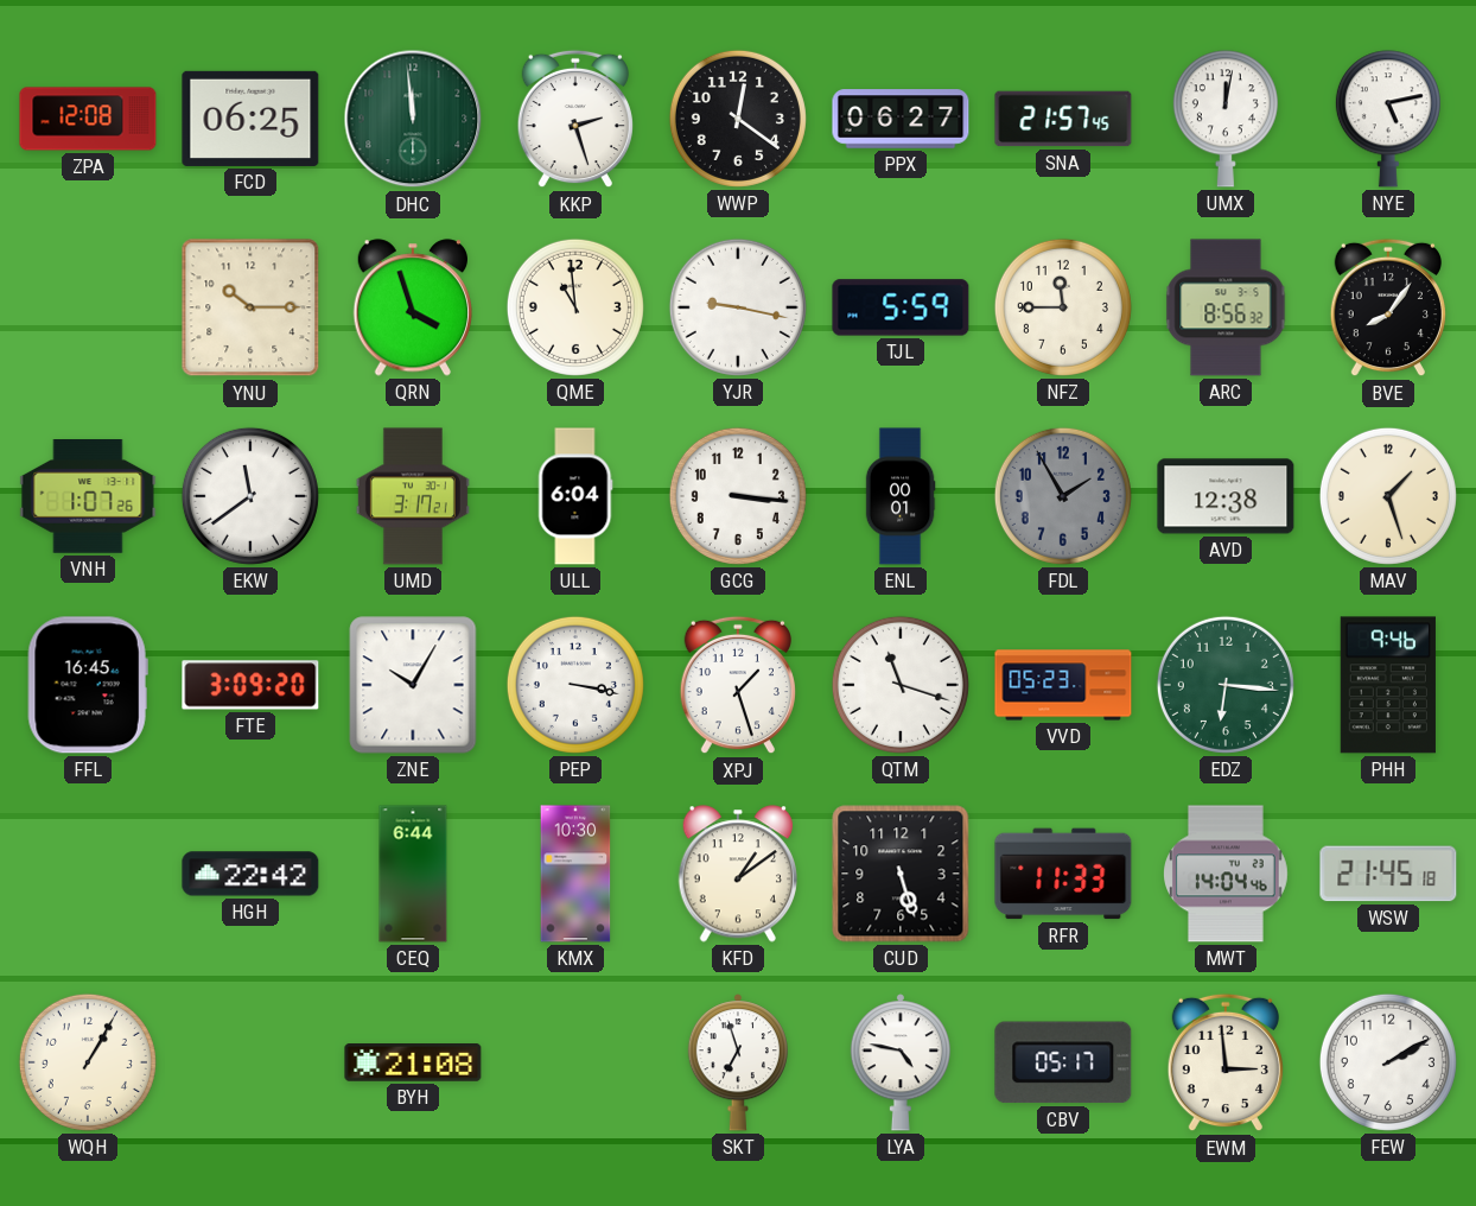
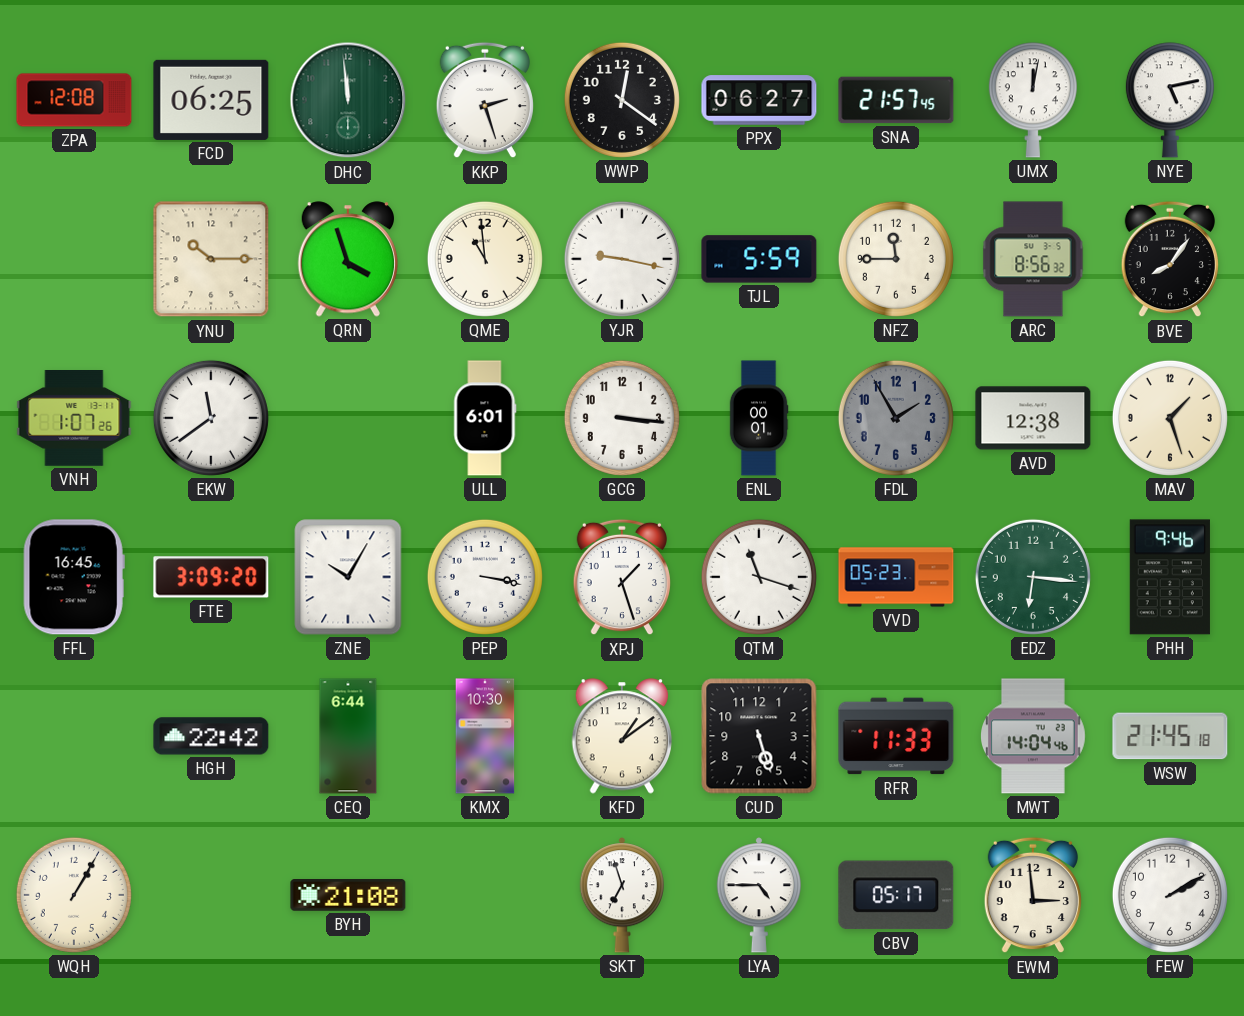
UMD: 3:17 -> none (413, 496)
ULL: 6:04 -> 6:01 (485, 418)
LYA: 4:47 -> 4:45 (758, 895)
